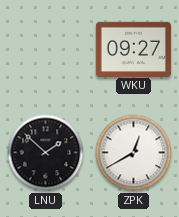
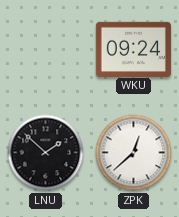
WKU: 09:27 -> 09:24 (133, 49)
ZPK: 12:40 -> 12:38 (134, 153)
